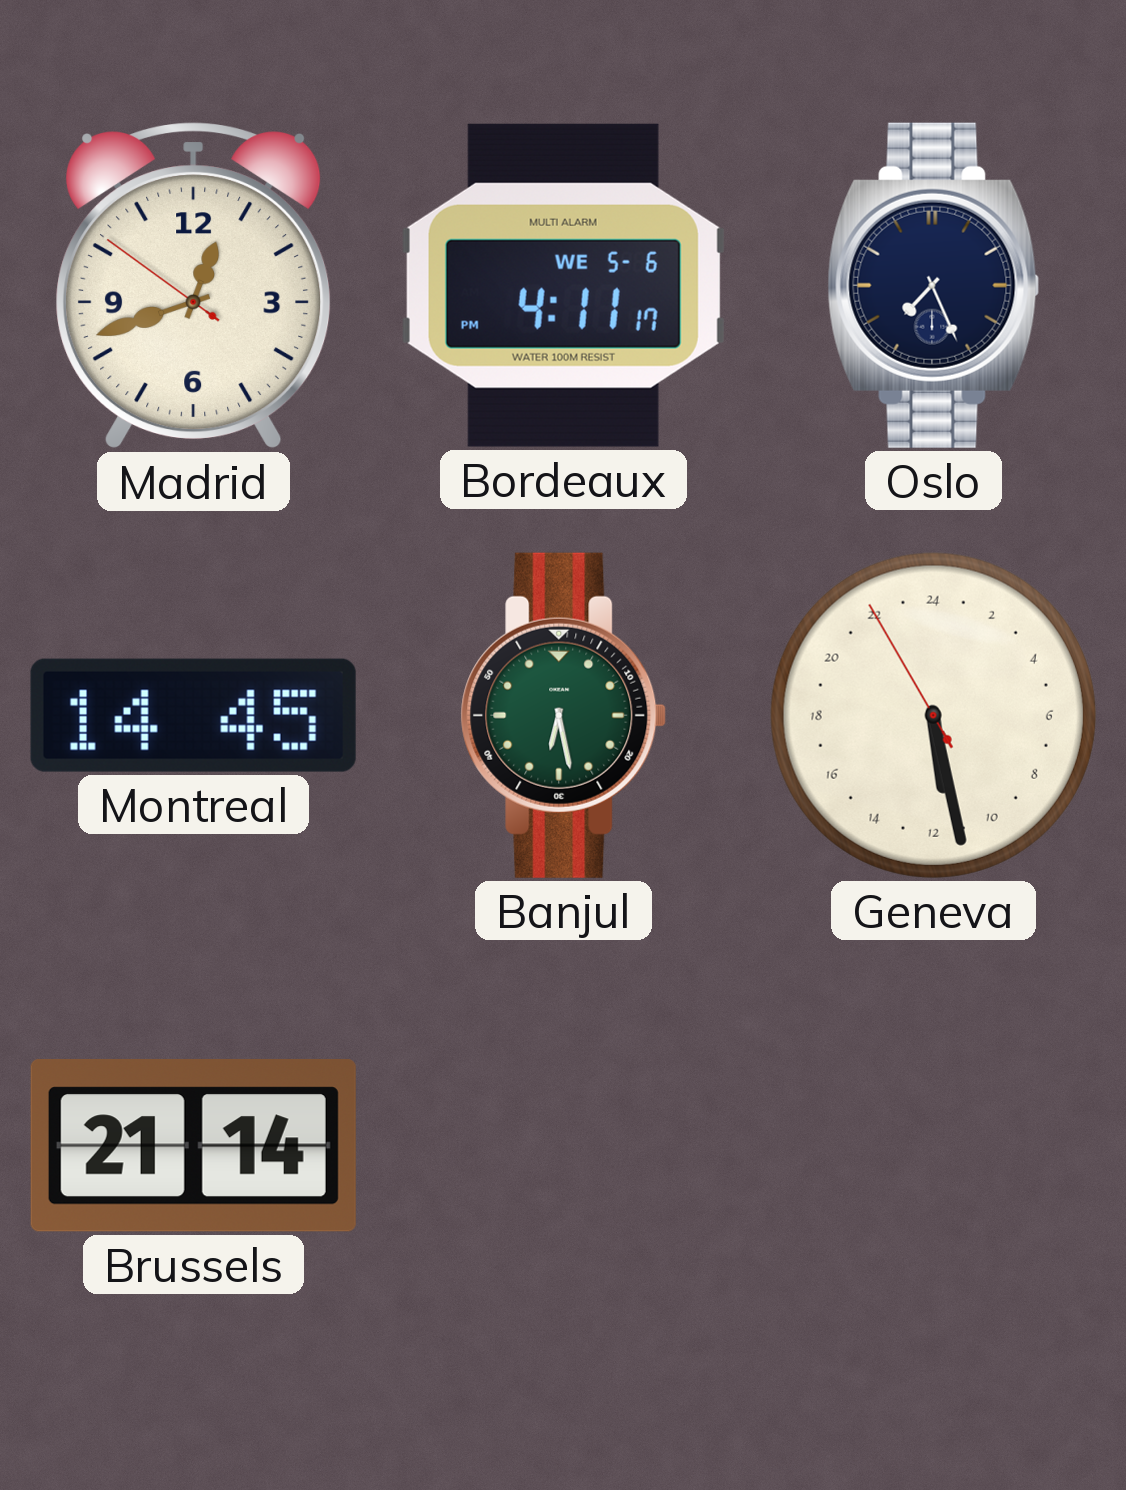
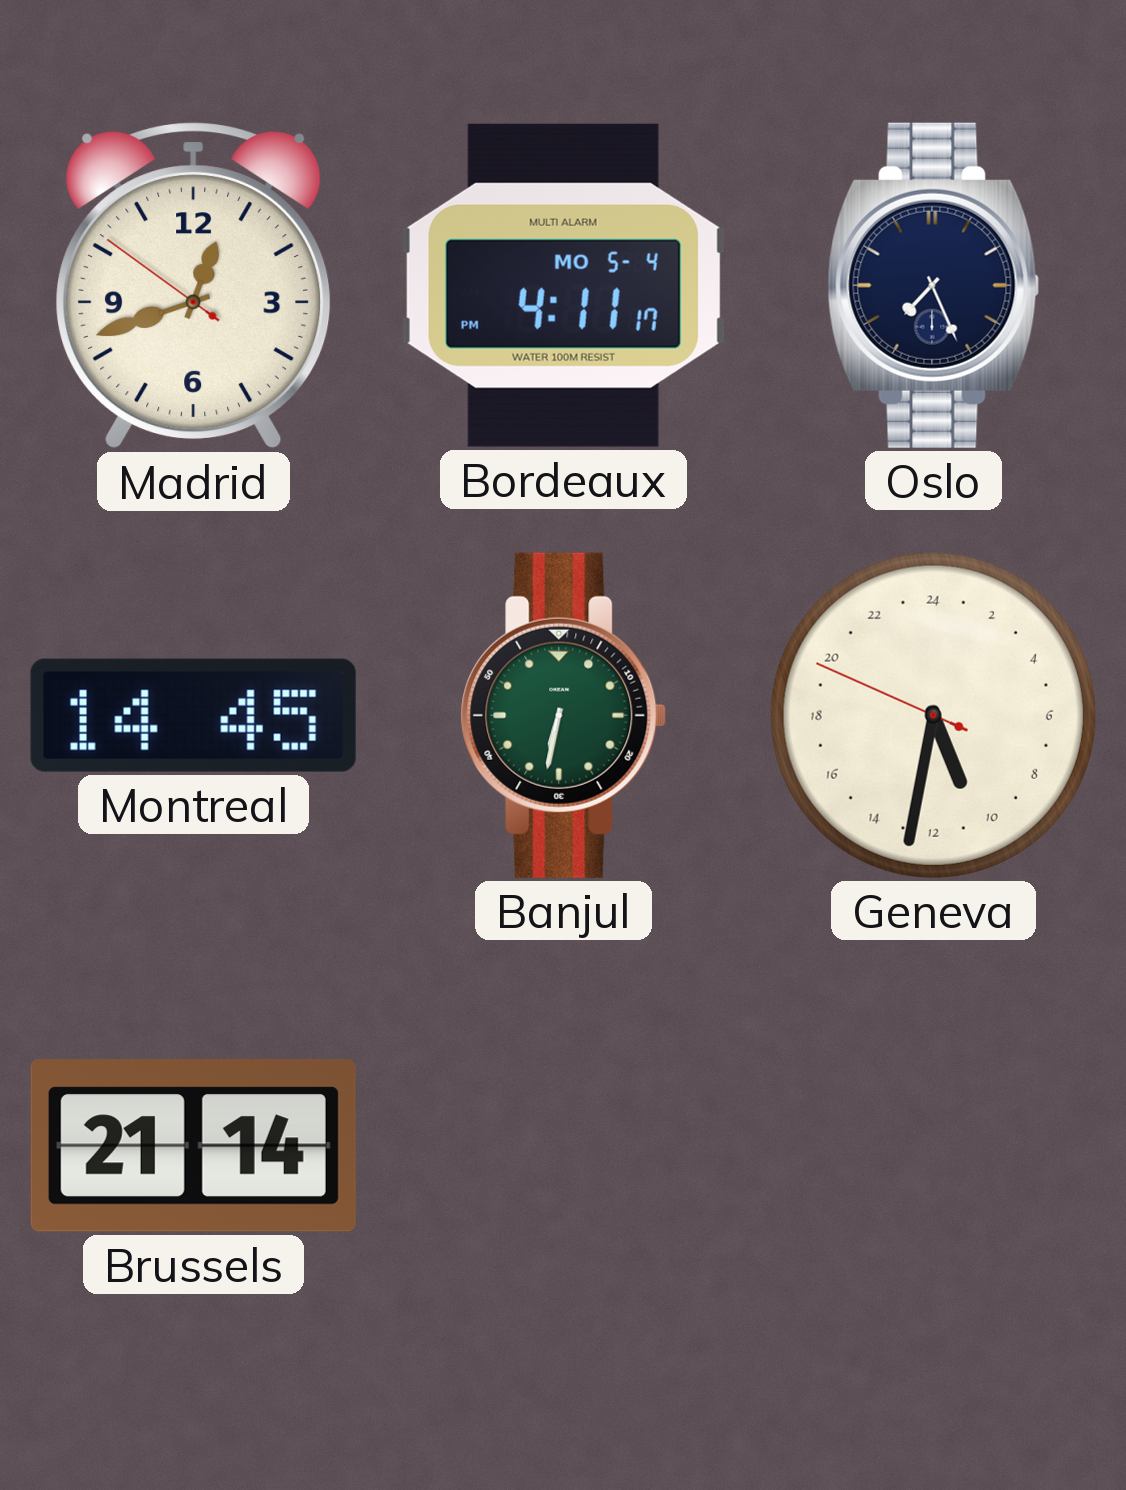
Bordeaux date: WE 5-6 -> MO 5-4 (563, 285)
Banjul: 6:28 -> 6:32 (564, 715)
Geneva: 11:27 -> 10:31 (933, 715)
